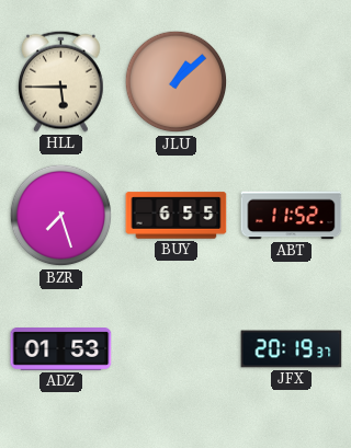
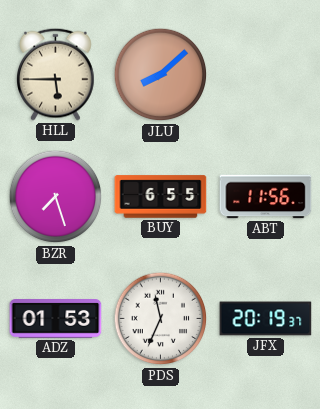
JLU: 1:08 -> 8:08 (161, 75)
ABT: 11:52 -> 11:56 (266, 197)
PDS: none -> 11:34 (161, 319)
